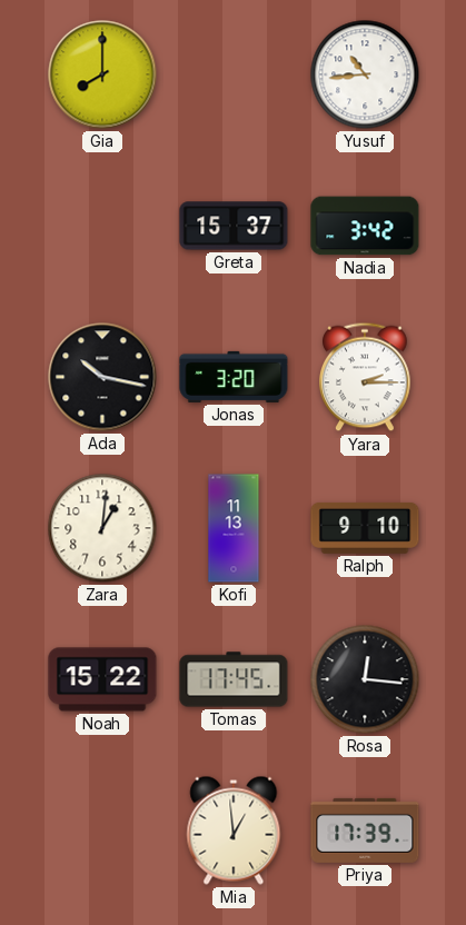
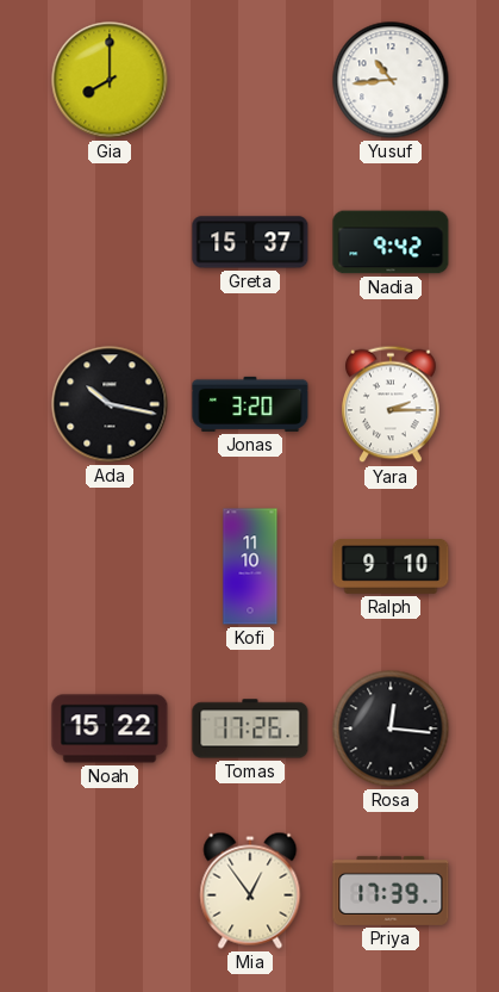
Nadia: 3:42 -> 9:42 (391, 242)
Zara: 1:01 -> none (102, 528)
Kofi: 11:13 -> 11:10 (250, 566)
Tomas: 17:45 -> 17:26 (250, 728)
Mia: 12:59 -> 12:54 (250, 891)
